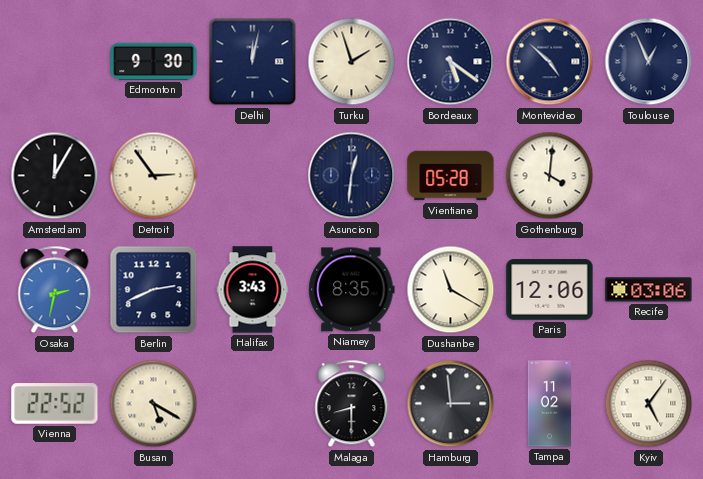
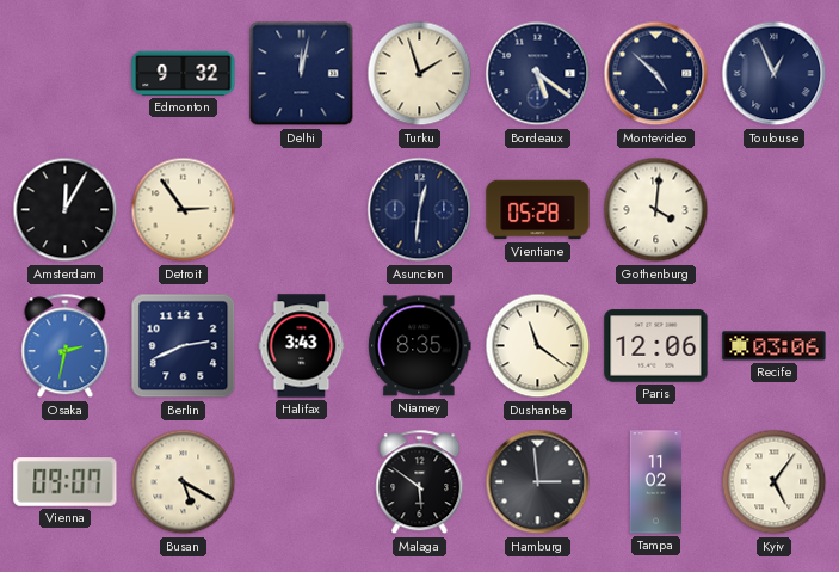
Edmonton: 9:30 -> 9:32 (184, 73)
Dushanbe: 11:20 -> 11:21 (538, 346)
Vienna: 22:52 -> 09:07 (66, 482)
Malaga: 8:30 -> 5:51 (420, 482)
